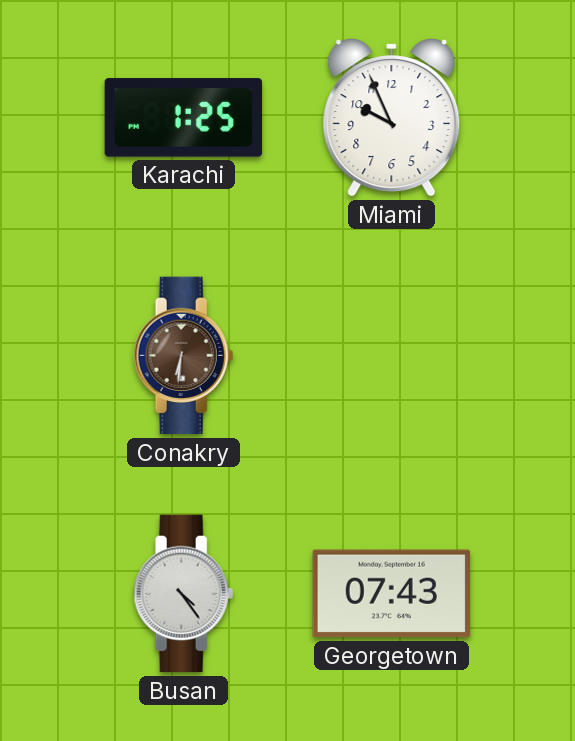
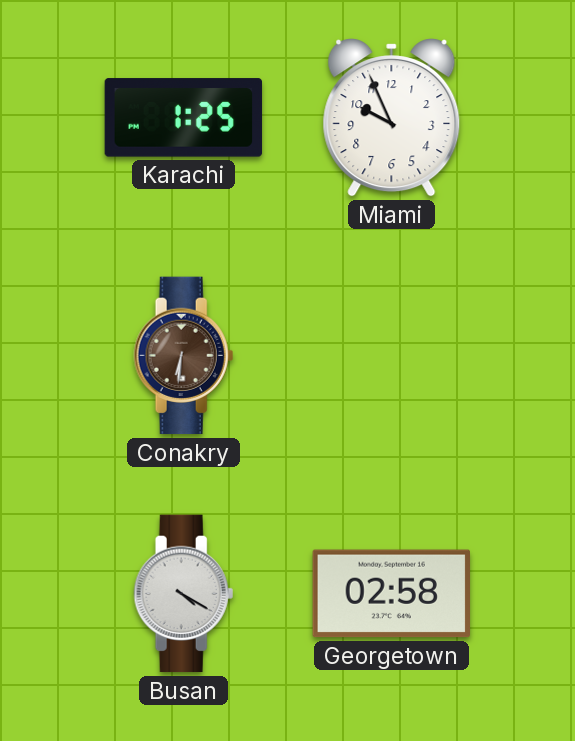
Busan: 4:24 -> 4:20 (184, 594)
Georgetown: 07:43 -> 02:58 (391, 594)
